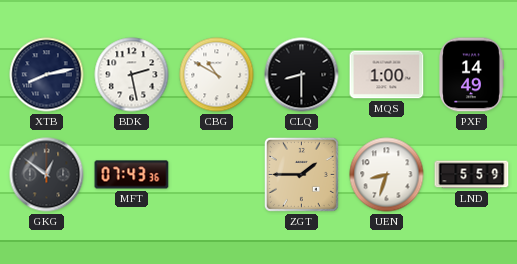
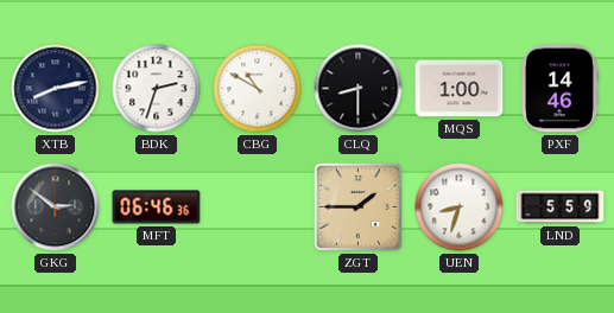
BDK: 2:28 -> 2:33 (157, 89)
PXF: 14:49 -> 14:46 (561, 89)
GKG: 12:51 -> 2:51 (56, 207)
MFT: 07:43 -> 06:46 (157, 207)
